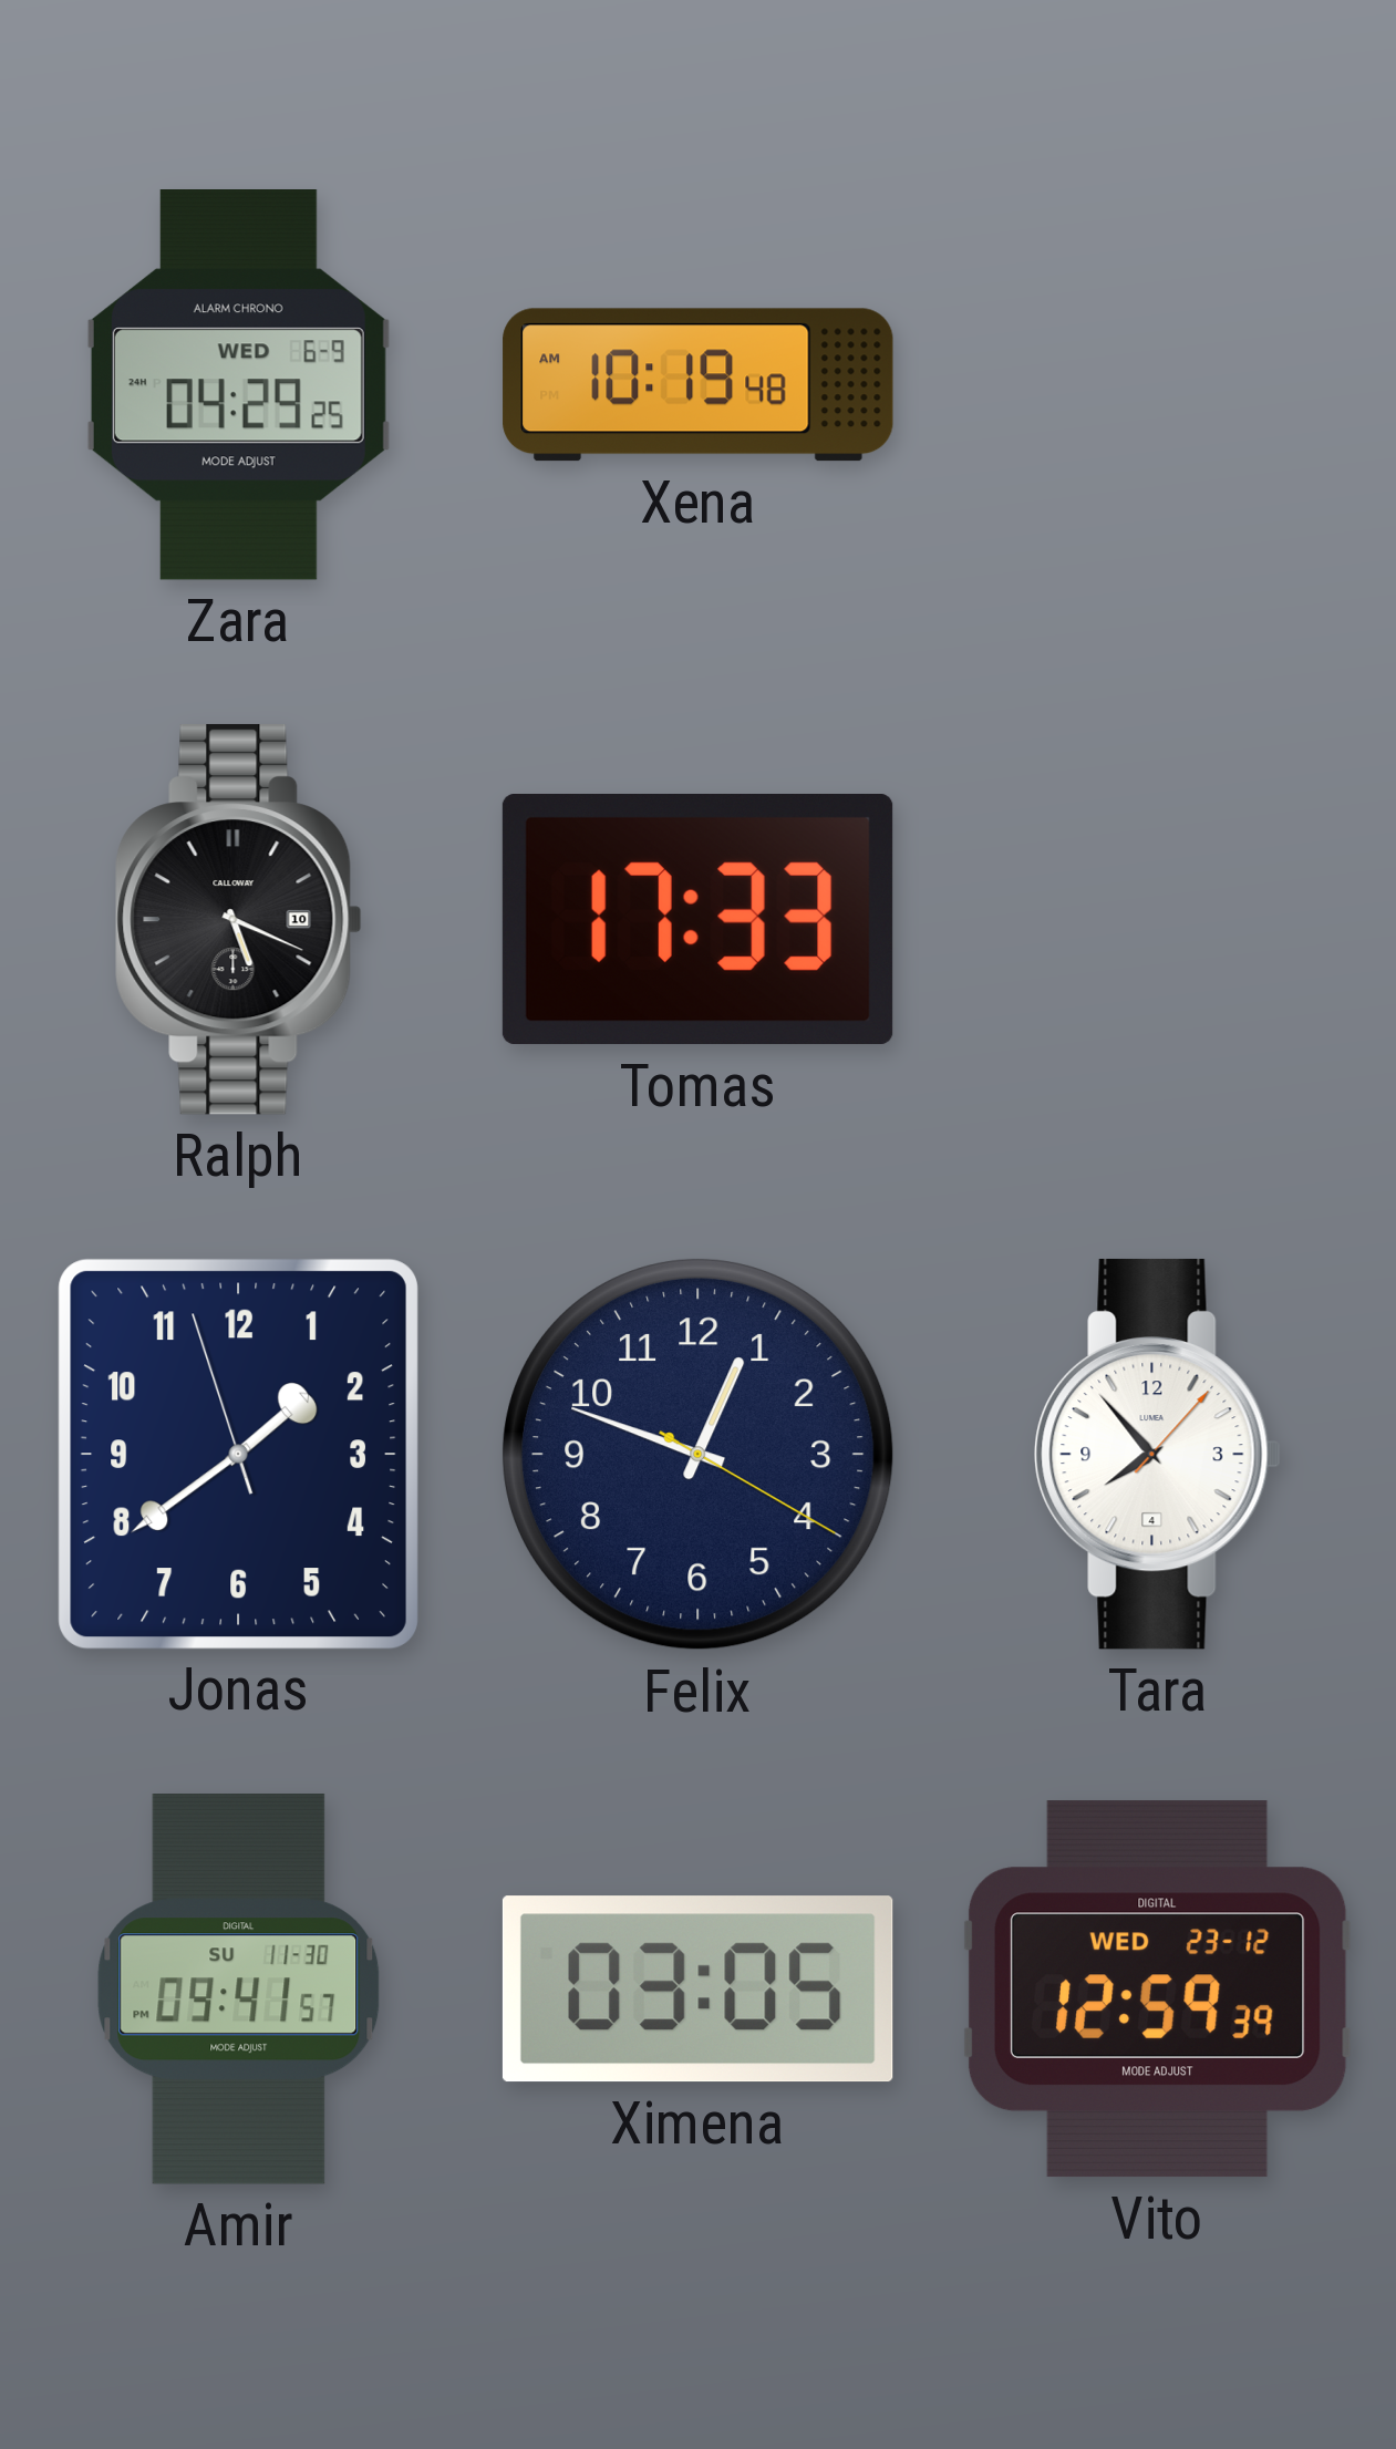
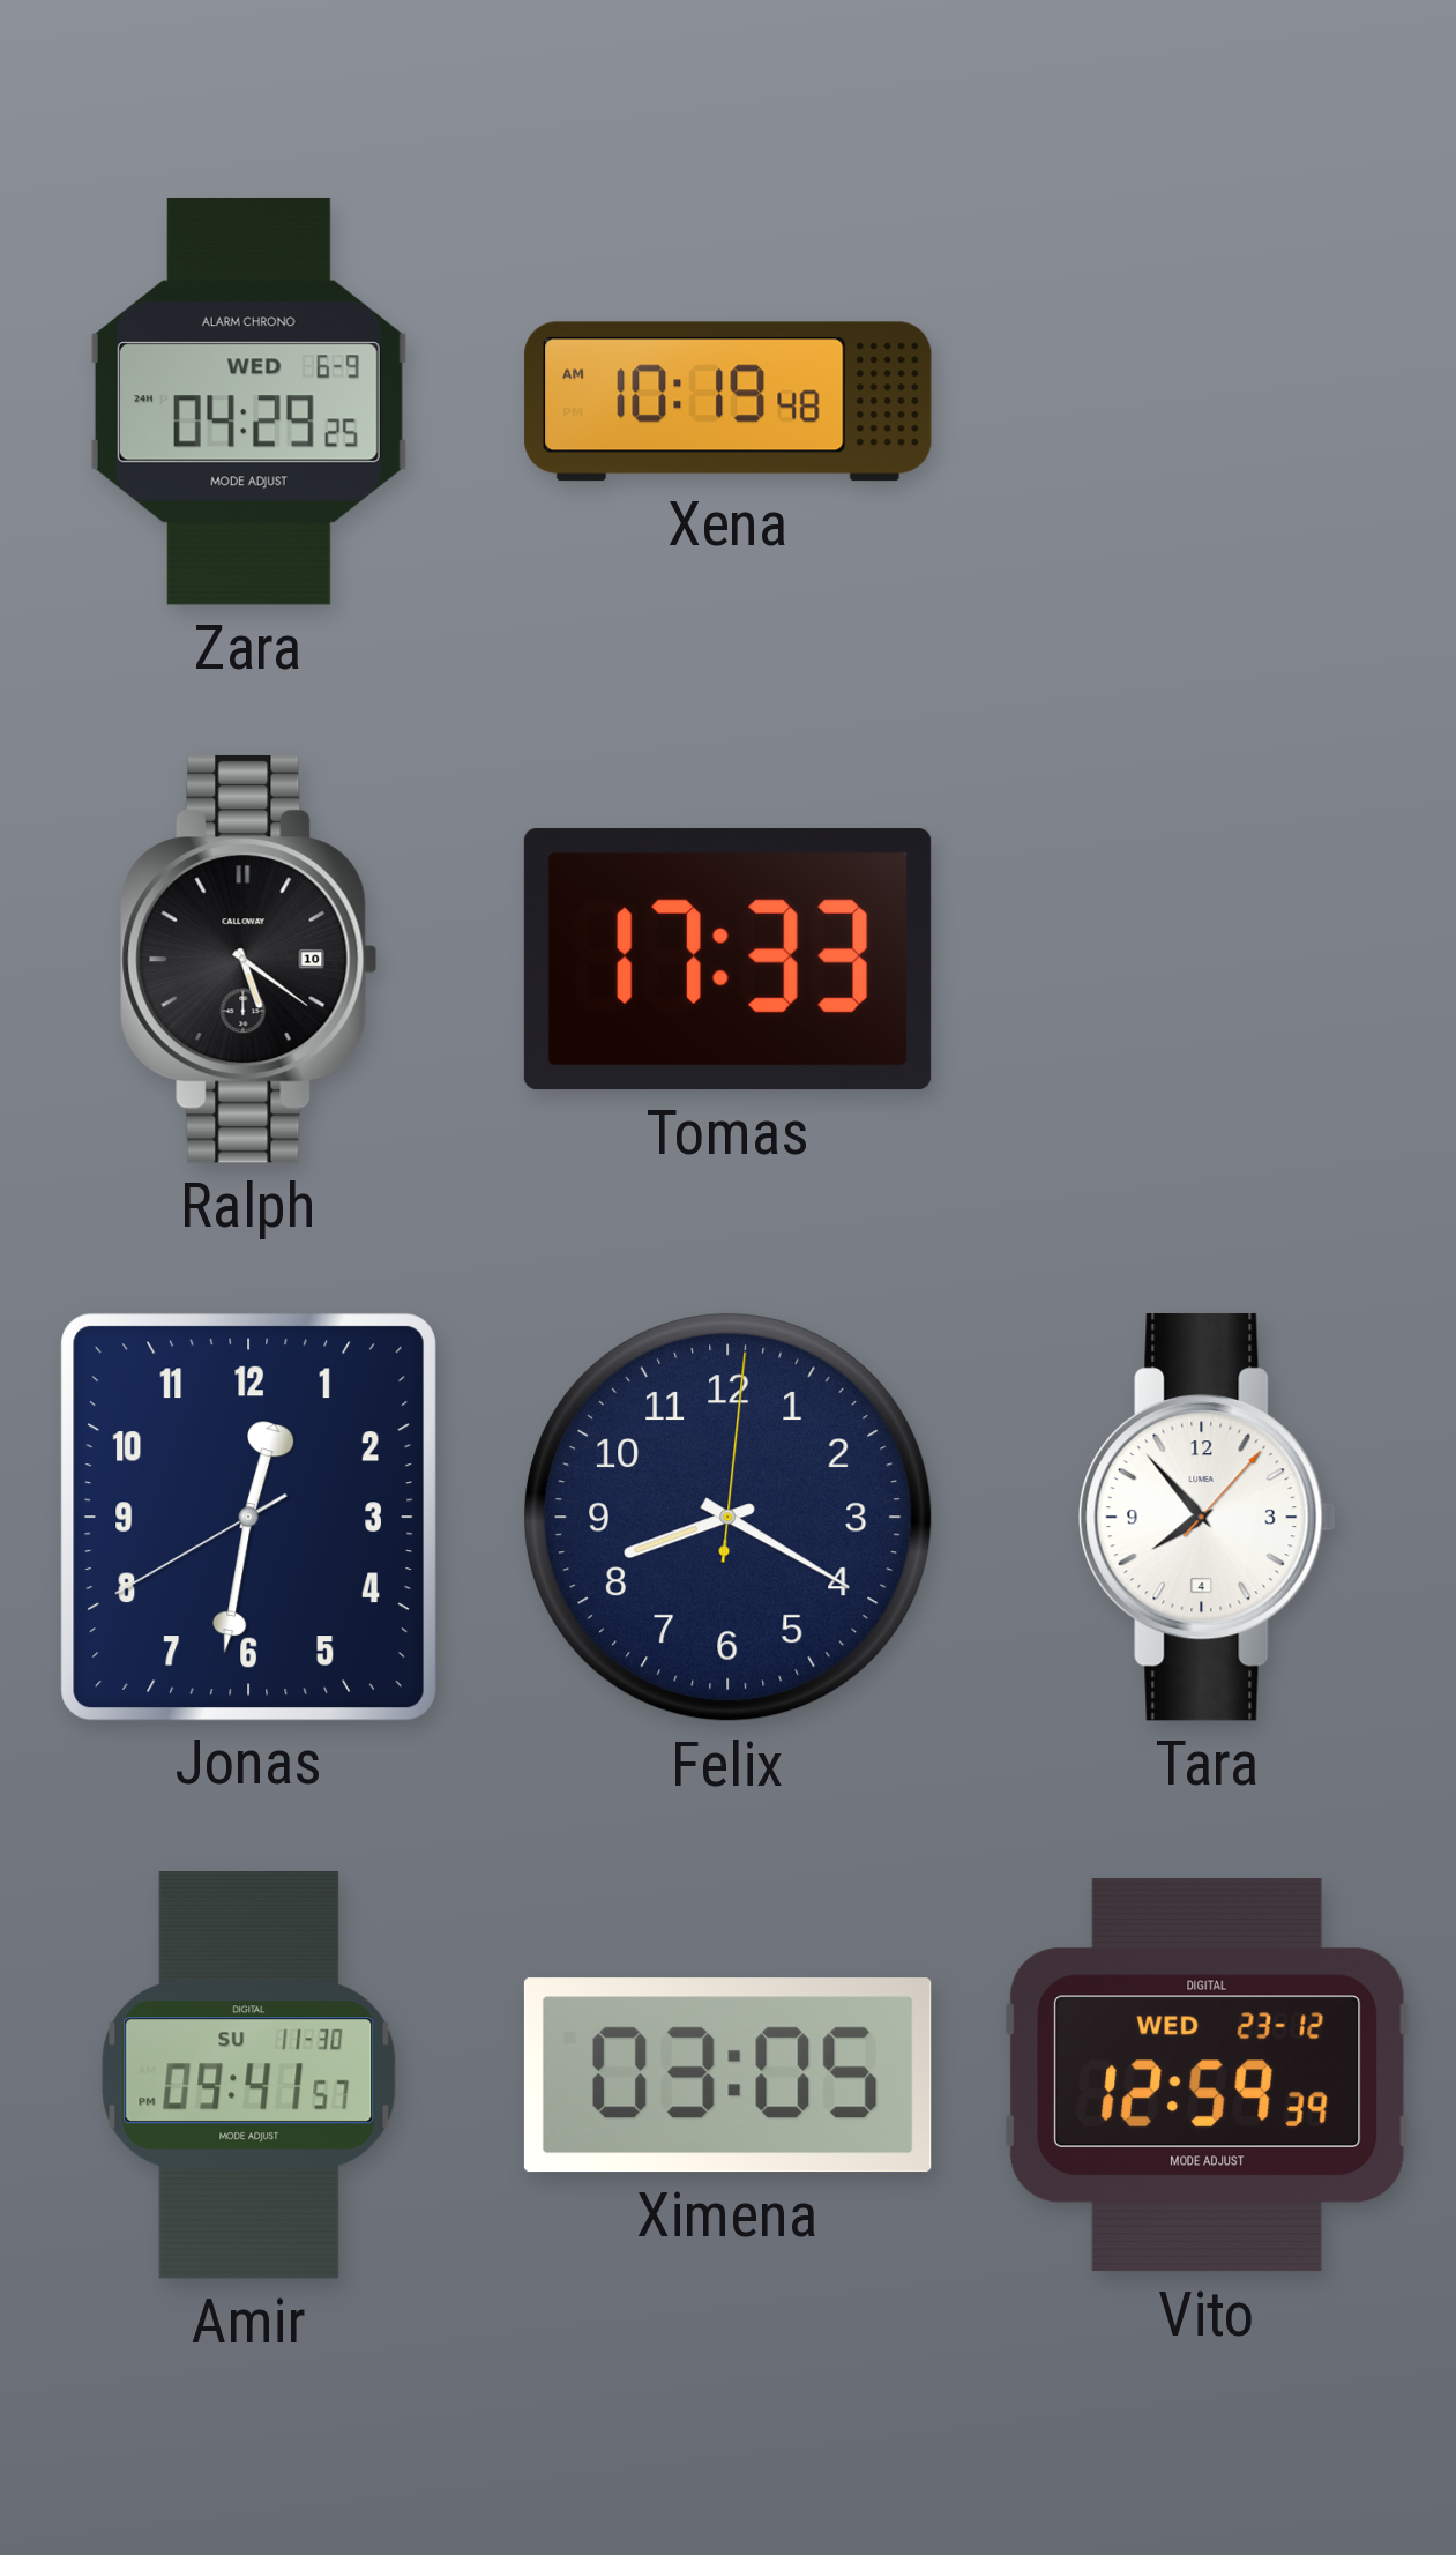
Ralph: 5:19 -> 5:21 (249, 959)
Jonas: 1:38 -> 12:31 (248, 1517)
Felix: 12:48 -> 8:20 (727, 1517)
